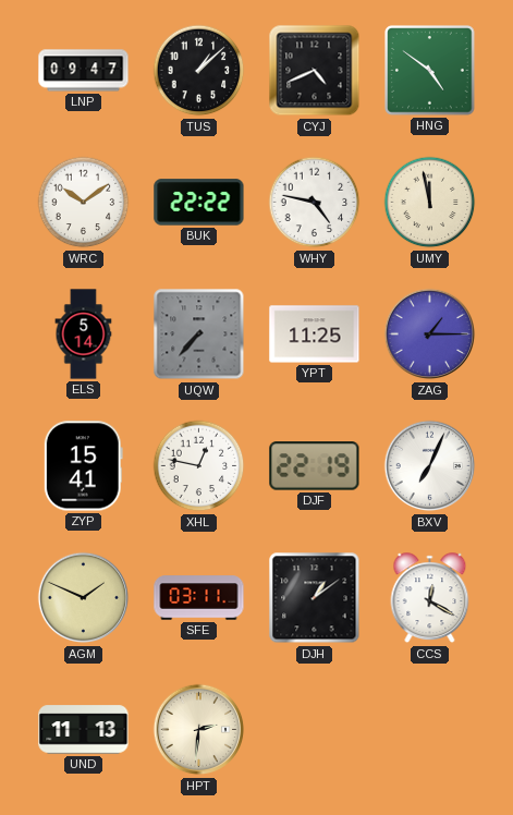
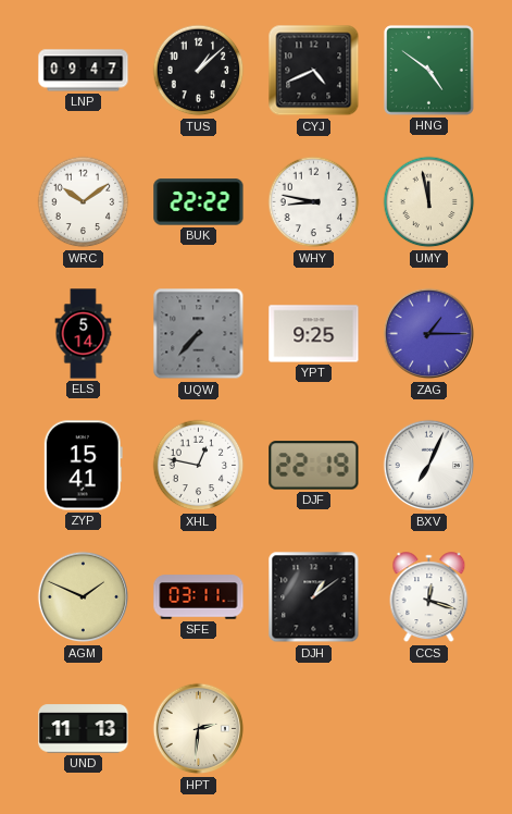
WHY: 4:47 -> 8:47 (314, 202)
YPT: 11:25 -> 9:25 (314, 334)
CCS: 12:20 -> 12:18 (429, 597)
